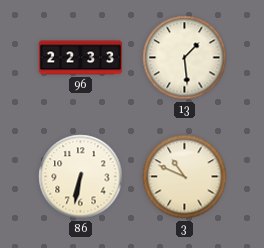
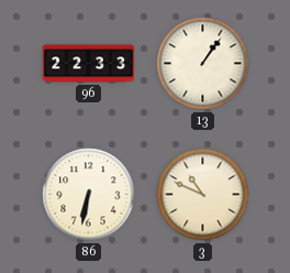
13: 1:29 -> 1:06 (203, 64)
